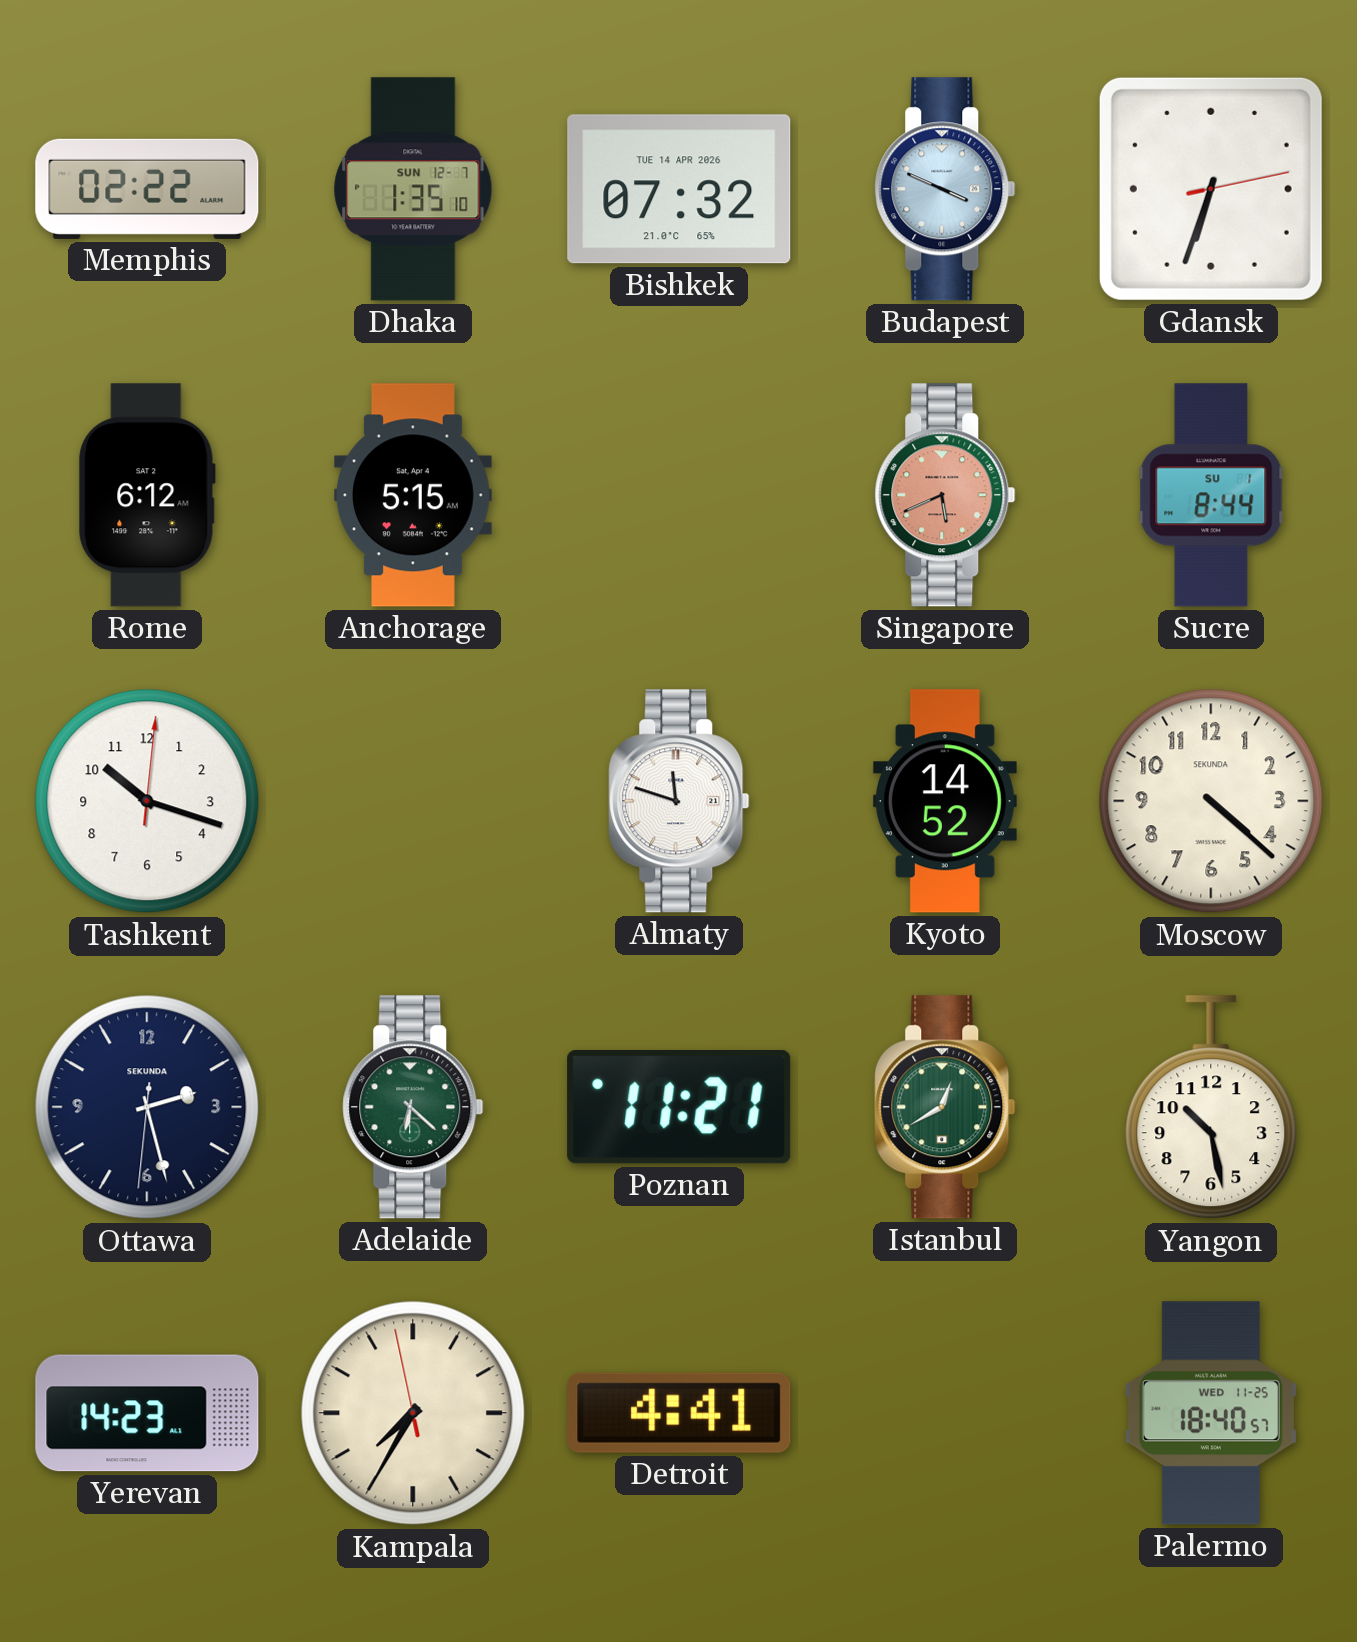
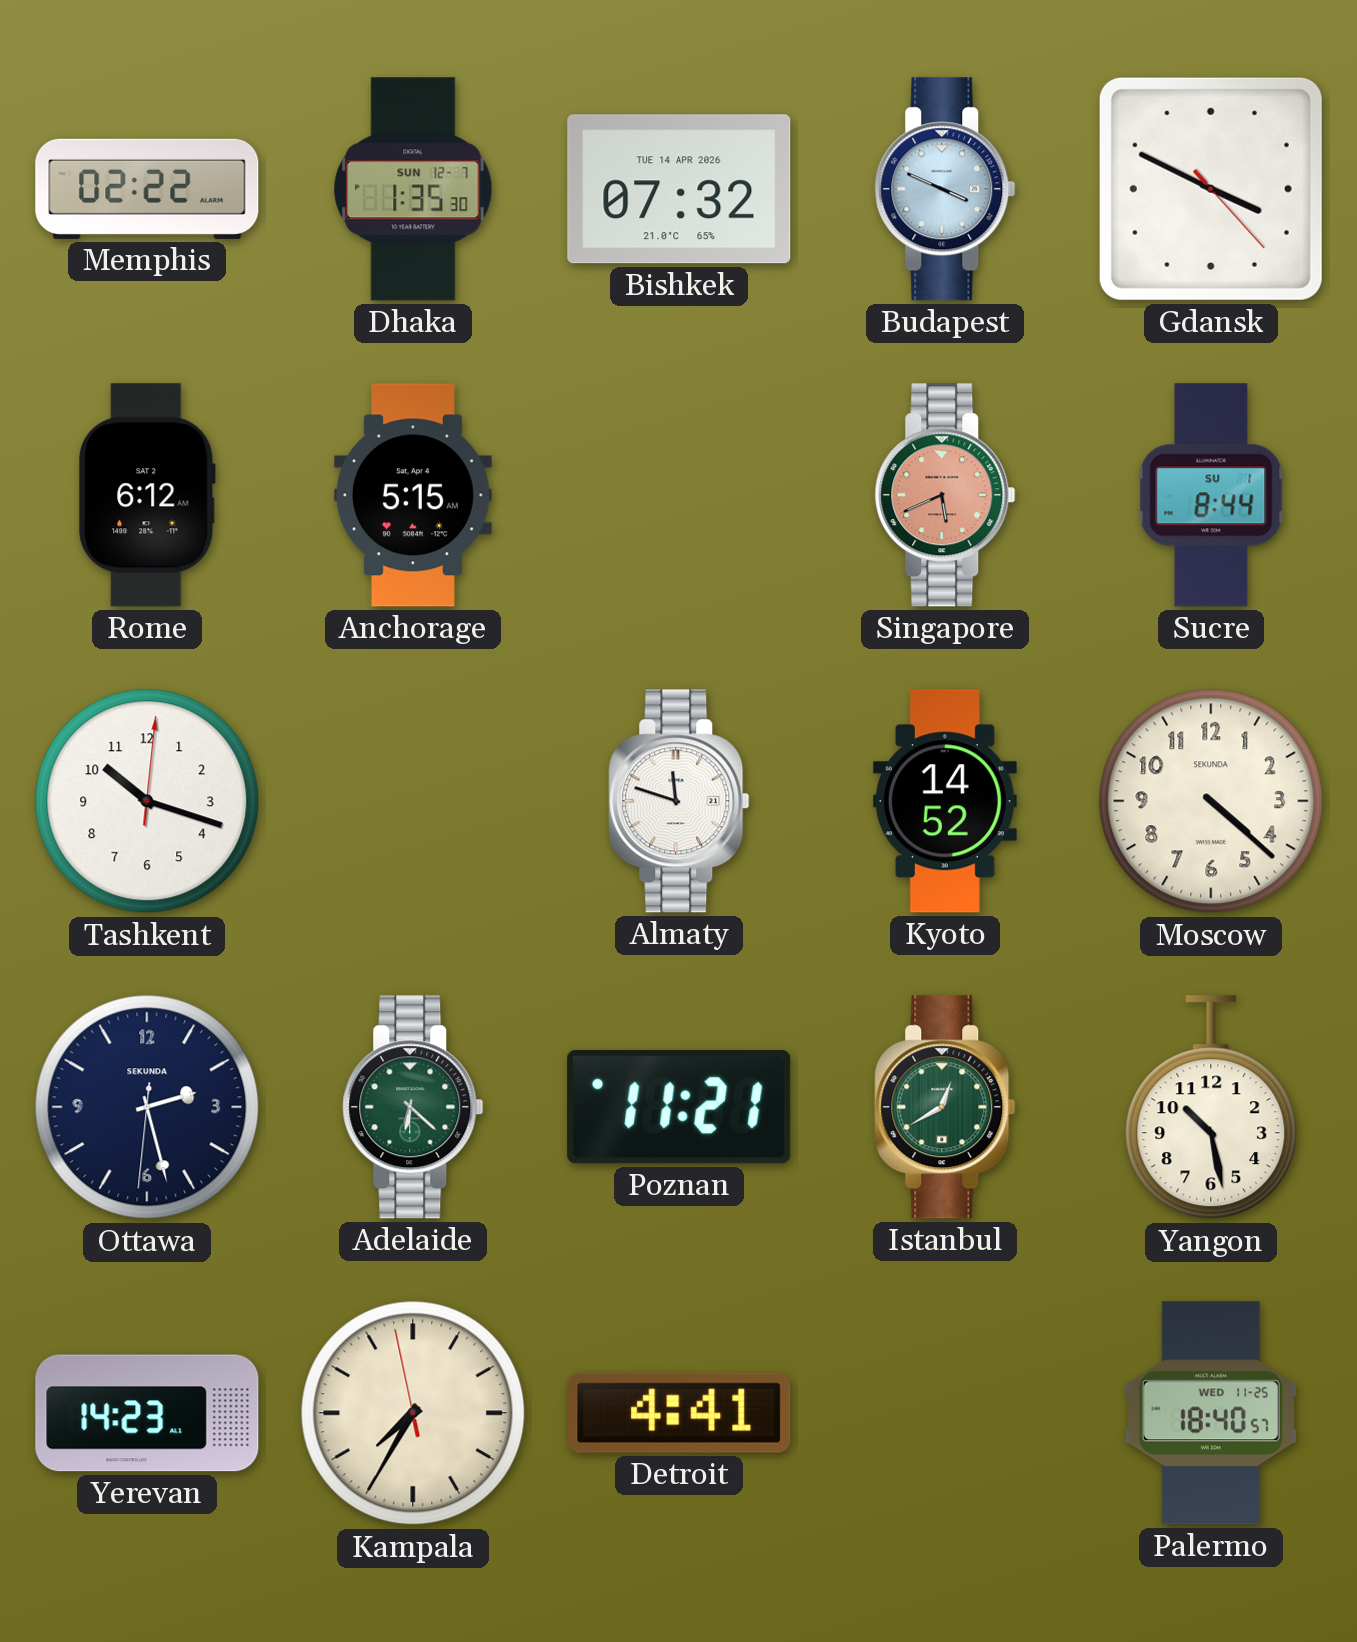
Dhaka: 1:35:10 -> 1:35:30 (413, 189)
Gdansk: 6:33 -> 3:49 (1211, 189)
